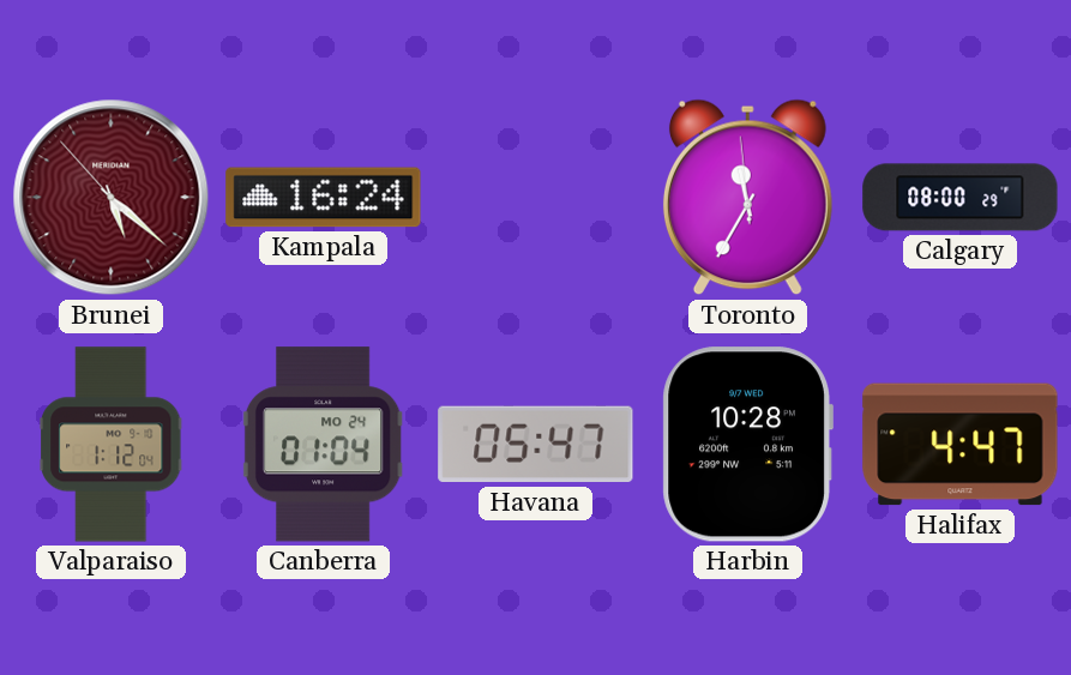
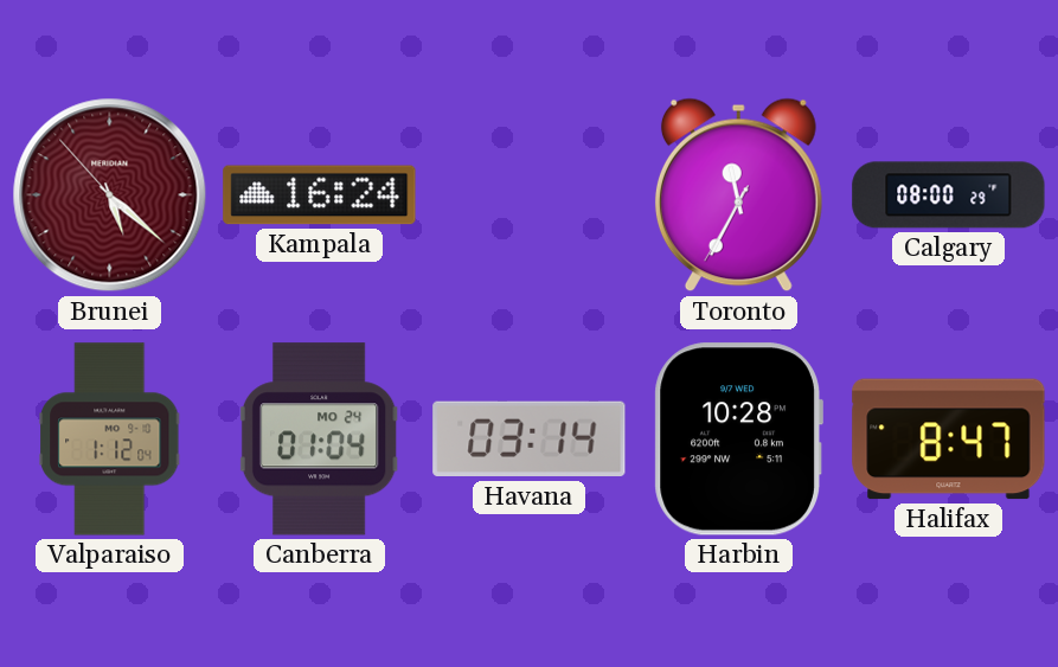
Toronto: 11:34:59 -> 11:34:35 (738, 195)
Havana: 05:47 -> 03:14 (530, 440)
Halifax: 4:47 -> 8:47 (949, 440)
